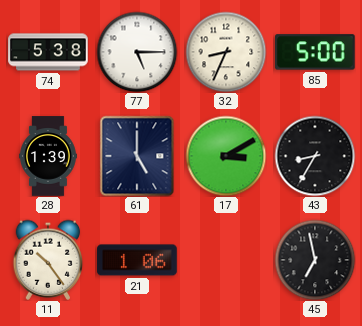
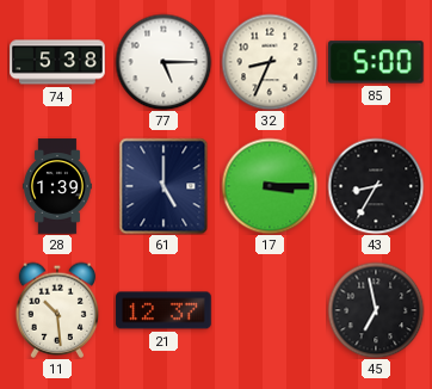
17: 3:10 -> 3:15 (270, 186)
11: 10:24 -> 10:29 (57, 310)
21: 1:06 -> 12:37 (163, 310)
